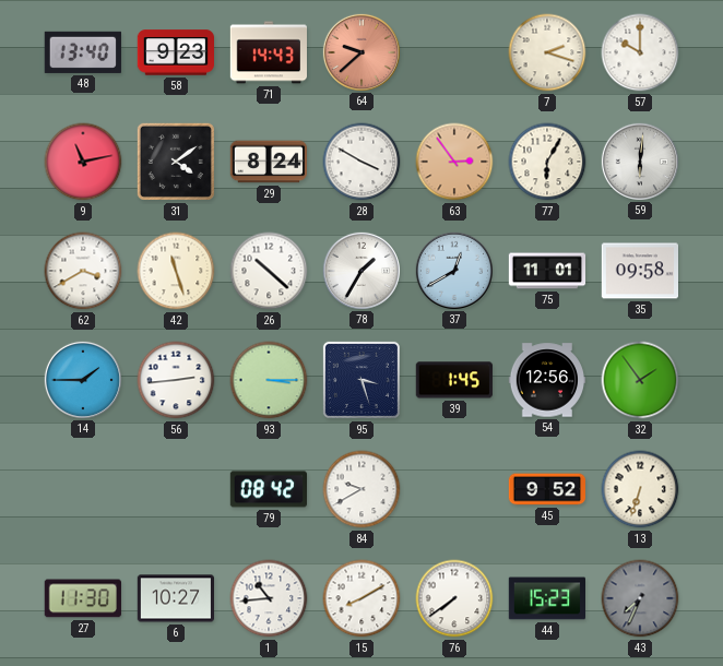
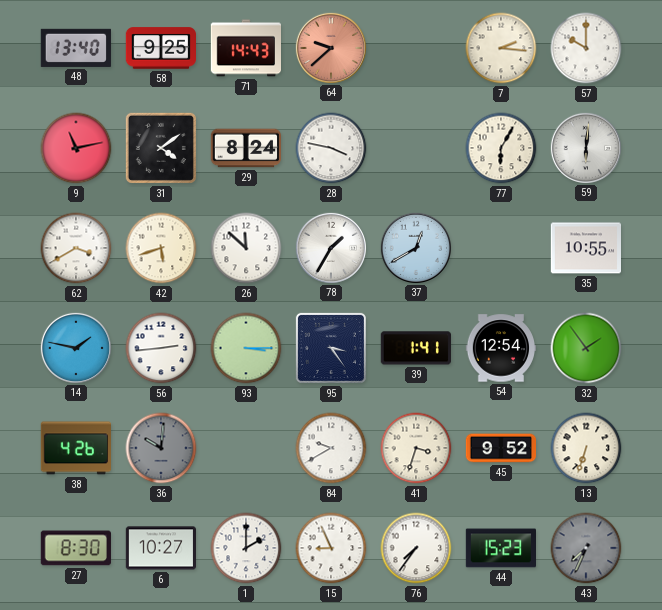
58: 9:23 -> 9:25 (160, 48)
7: 2:18 -> 2:16 (501, 48)
28: 3:50 -> 3:47 (331, 148)
63: 2:54 -> none (454, 162)
42: 11:27 -> 5:42 (161, 248)
26: 10:22 -> 11:52 (246, 248)
75: 11:01 -> none (547, 271)
35: 09:58 -> 10:55 (585, 248)
14: 1:45 -> 1:47 (75, 347)
95: 3:27 -> 3:24 (331, 348)
39: 1:45 -> 1:41 (416, 348)
54: 12:56 -> 12:54 (500, 348)
38: none -> 4:26 (75, 448)
36: none -> 10:01 (161, 448)
79: 08:42 -> none (268, 489)
41: none -> 3:33 (416, 448)
27: 11:30 -> 8:30 (76, 548)
1: 10:44 -> 2:00 (246, 548)
15: 8:10 -> 8:56 (331, 548)
76: 7:39 -> 7:36 (416, 548)
